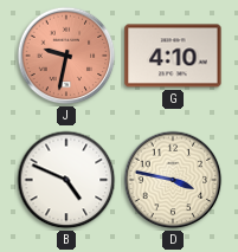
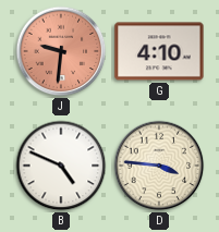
J: 9:32 -> 9:31 (61, 51)
D: 3:47 -> 3:46 (159, 166)
